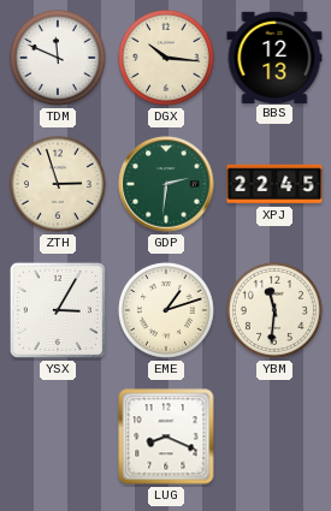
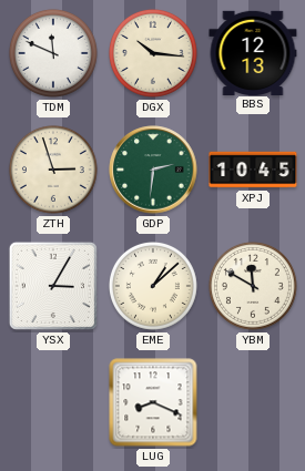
XPJ: 22:45 -> 10:45 (253, 170)
EME: 1:12 -> 1:08 (153, 286)
YBM: 11:31 -> 11:50 (253, 286)
